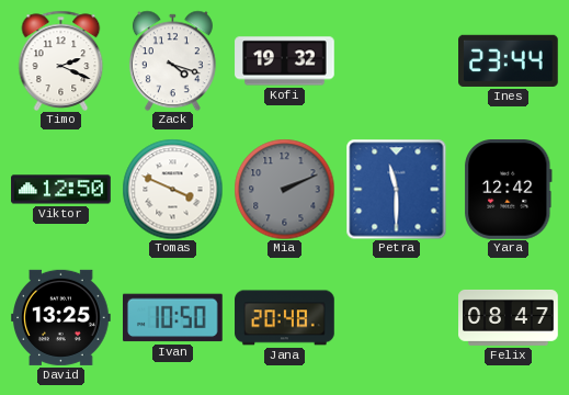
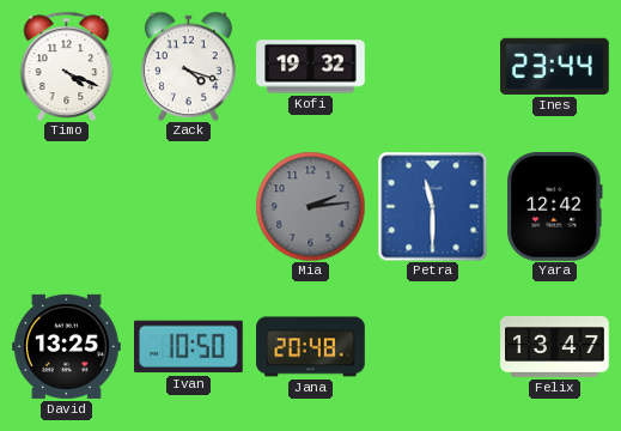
Timo: 2:19 -> 4:19 (67, 66)
Viktor: 12:50 -> none (61, 190)
Tomas: 3:49 -> none (172, 189)
Mia: 2:11 -> 2:14 (310, 206)
Felix: 08:47 -> 13:47 (555, 346)
